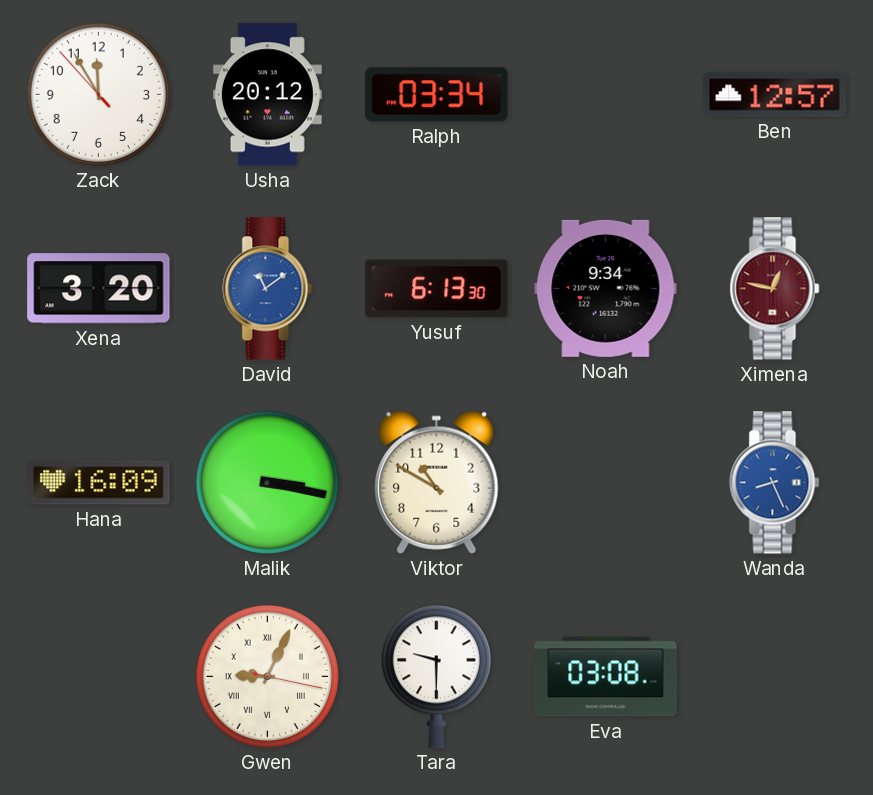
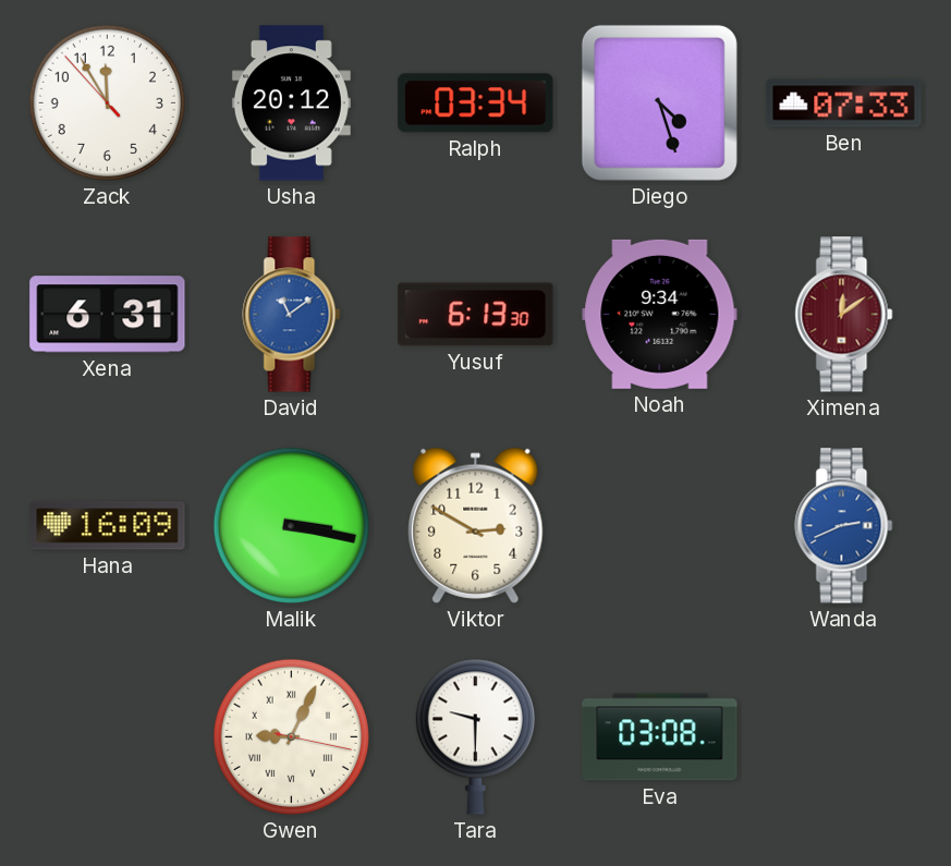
Diego: none -> 4:27 (659, 102)
Ben: 12:57 -> 07:33 (844, 103)
Xena: 3:20 -> 6:31 (108, 315)
Ximena: 12:47 -> 12:09 (844, 315)
Viktor: 10:50 -> 2:50 (476, 525)
Wanda: 8:26 -> 2:41 (844, 526)
